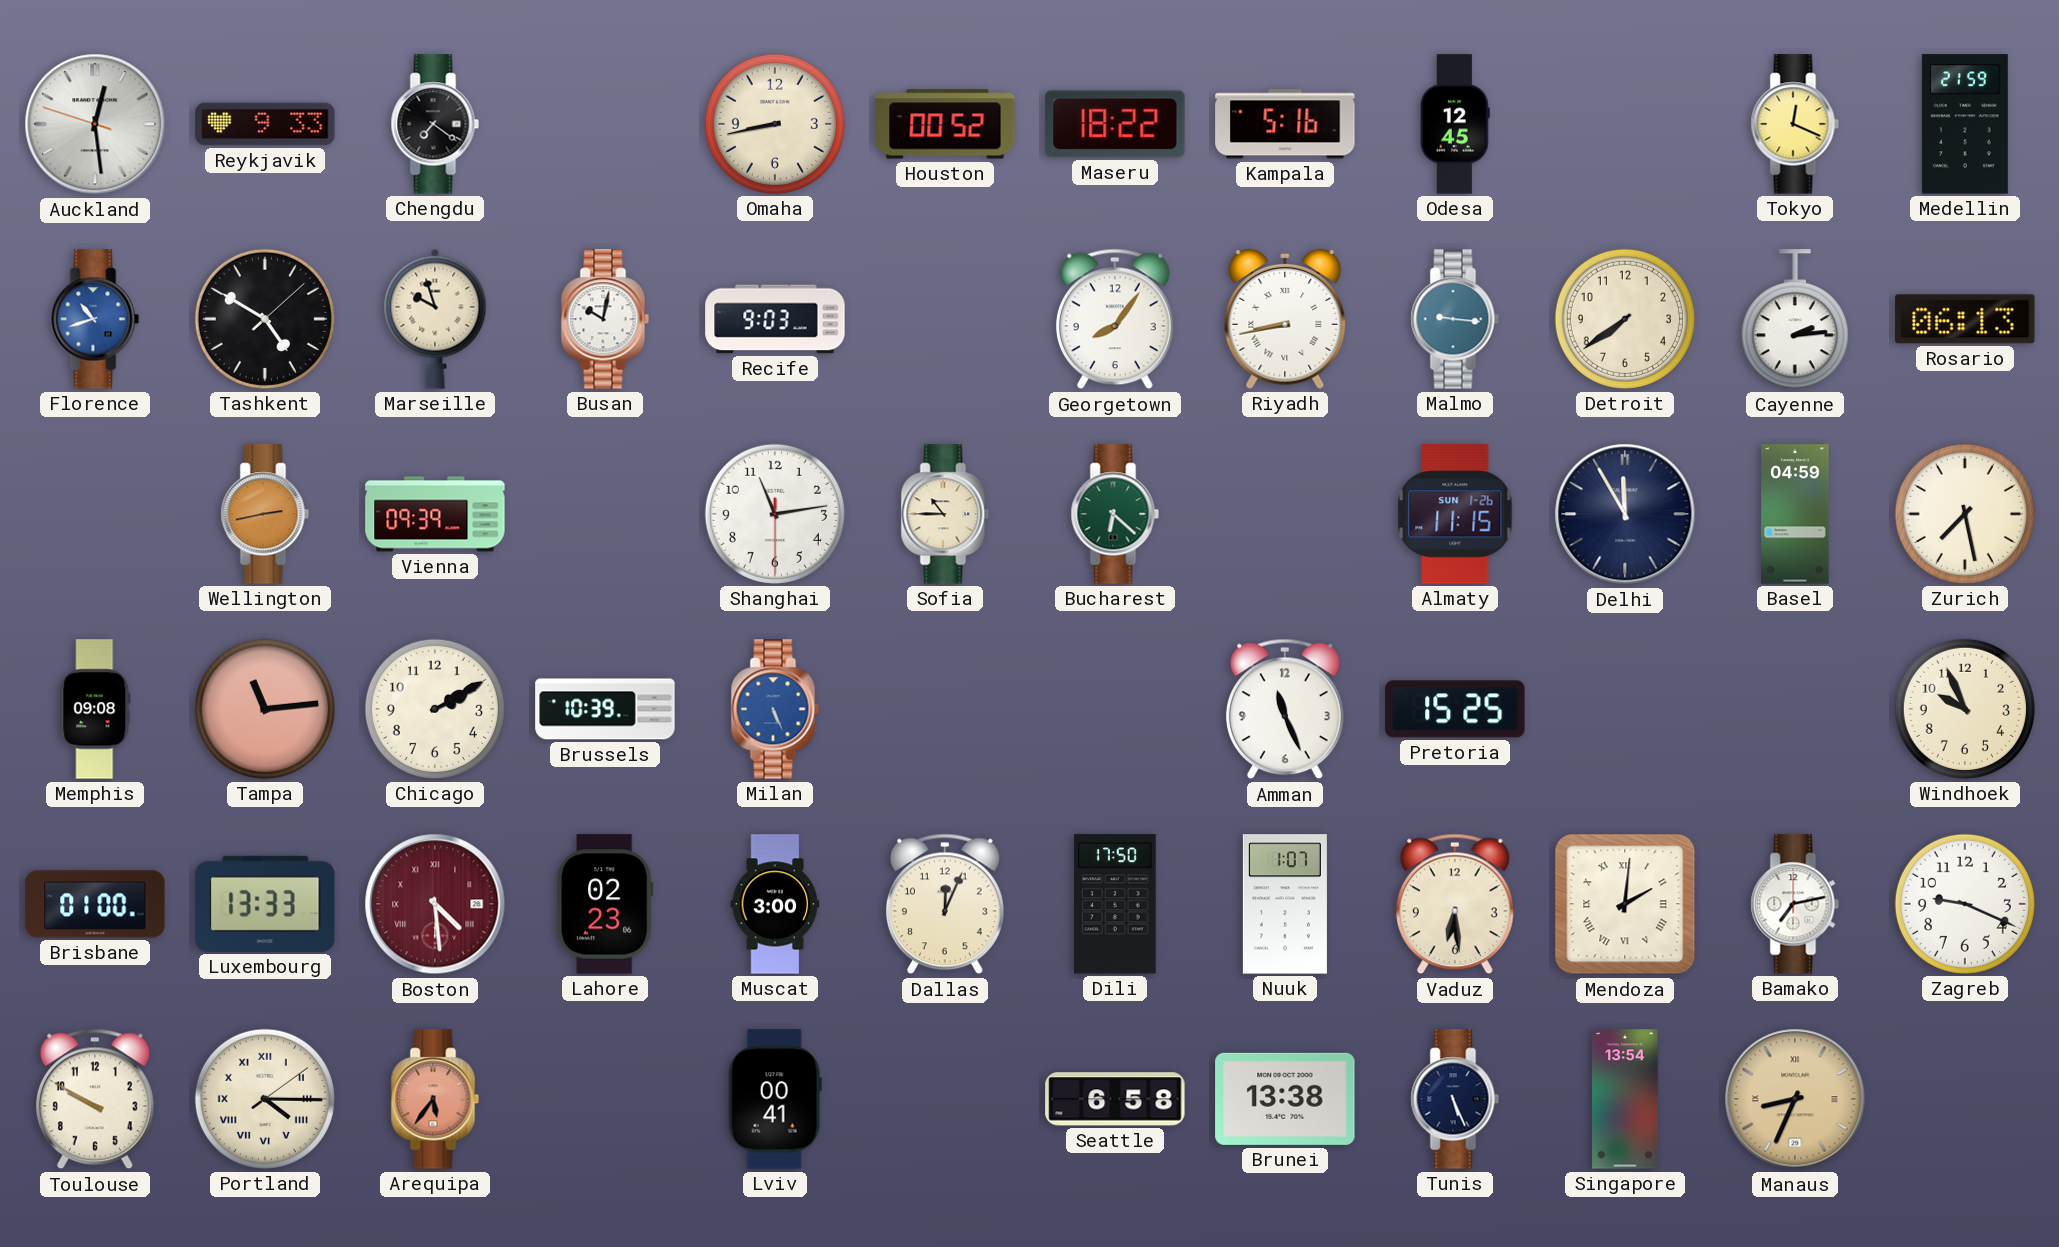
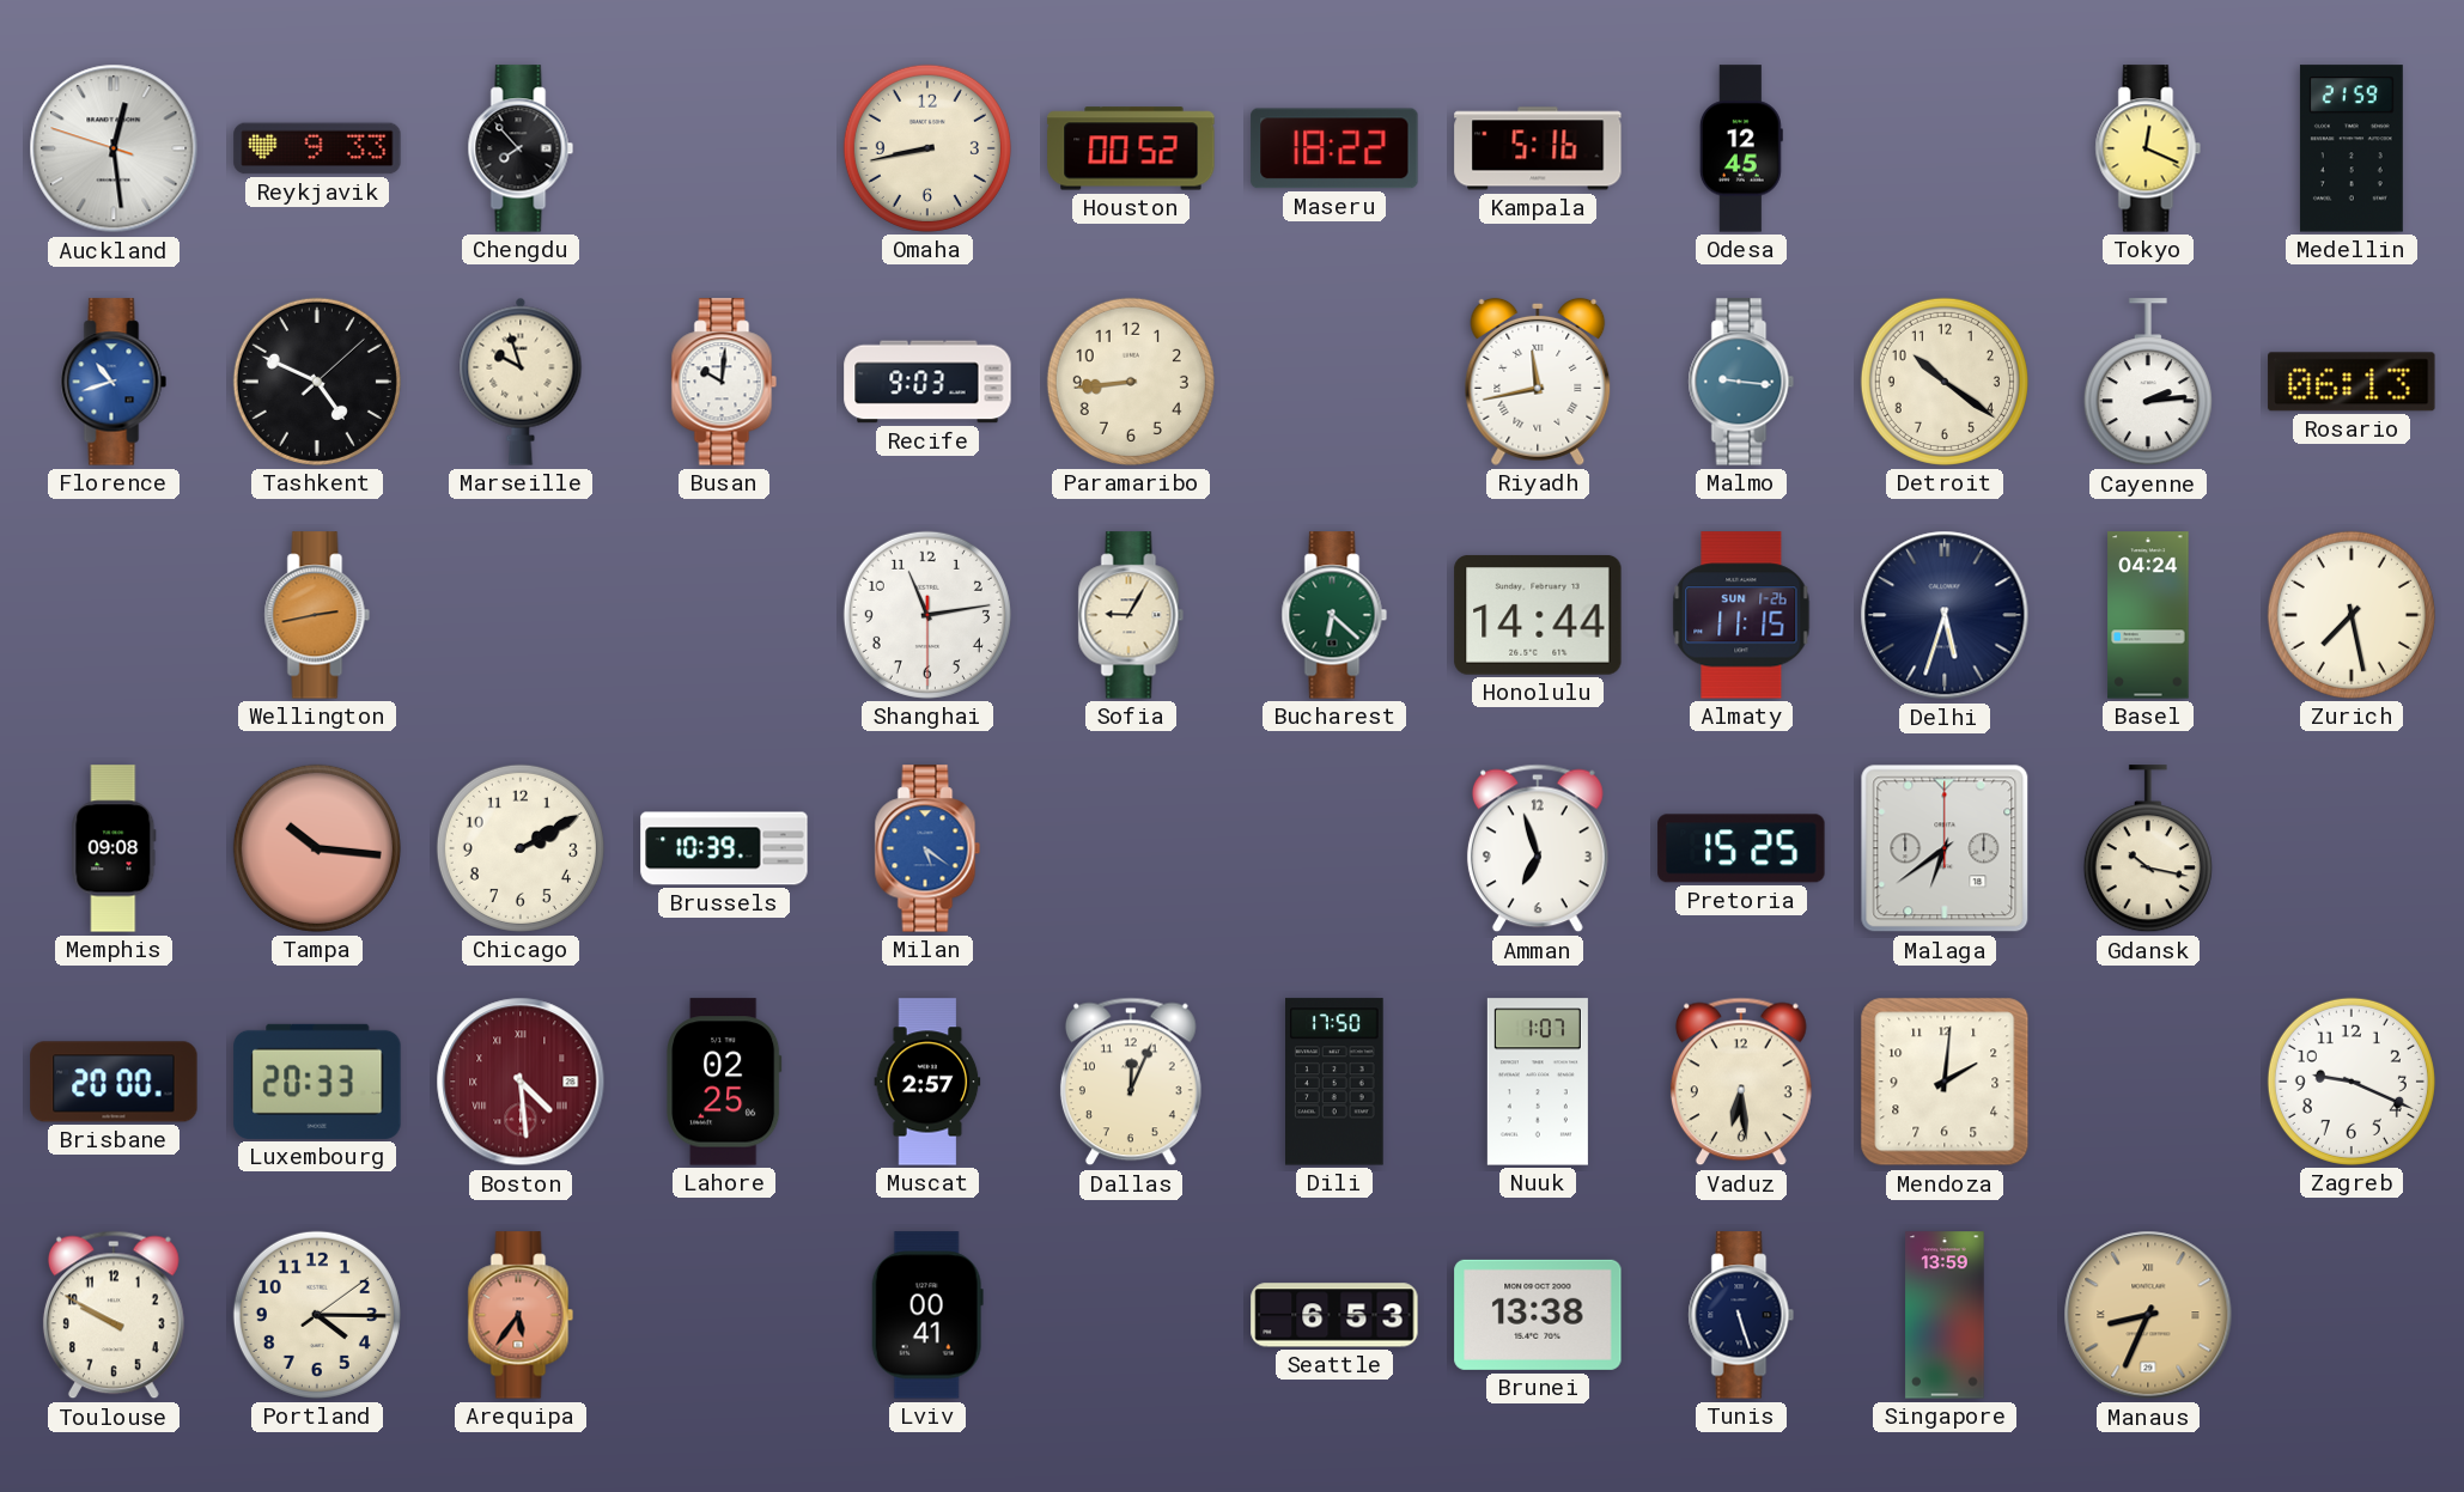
Chengdu: 7:21 -> 7:53 (521, 148)
Tashkent: 4:50 -> 4:49 (317, 382)
Busan: 10:02 -> 10:01 (724, 382)
Paramaribo: none -> 8:44 (1131, 382)
Georgetown: 8:06 -> none (1115, 319)
Riyadh: 8:43 -> 11:43 (1538, 382)
Detroit: 7:39 -> 10:21 (1945, 382)
Vienna: 09:39 -> none (435, 514)
Sofia: 10:45 -> 9:05 (1131, 615)
Honolulu: none -> 14:44 (1538, 615)
Delhi: 11:55 -> 5:33 (1945, 615)
Basel: 04:59 -> 04:24 (2148, 615)
Tampa: 11:14 -> 10:16 (317, 848)
Milan: 5:26 -> 5:21 (927, 848)
Amman: 11:26 -> 6:57 (1538, 848)
Malaga: none -> 6:39 (1945, 848)
Gdansk: none -> 10:17 (2148, 849)
Windhoek: 9:56 -> none (1965, 709)
Brisbane: 01:00 -> 20:00 (114, 1082)
Luxembourg: 13:33 -> 20:33 (317, 1082)
Lahore: 02:23 -> 02:25 (724, 1082)
Muscat: 3:00 -> 2:57 (927, 1082)
Mendoza numerals: Roman -> Arabic (1945, 1082)
Bamako: 7:13 -> none (1795, 904)
Portland numerals: Roman -> Arabic (317, 1315)
Seattle: 6:58 -> 6:53 (1334, 1315)
Tunis: 5:26 -> 5:27 (1741, 1315)
Singapore: 13:54 -> 13:59 (1945, 1315)
